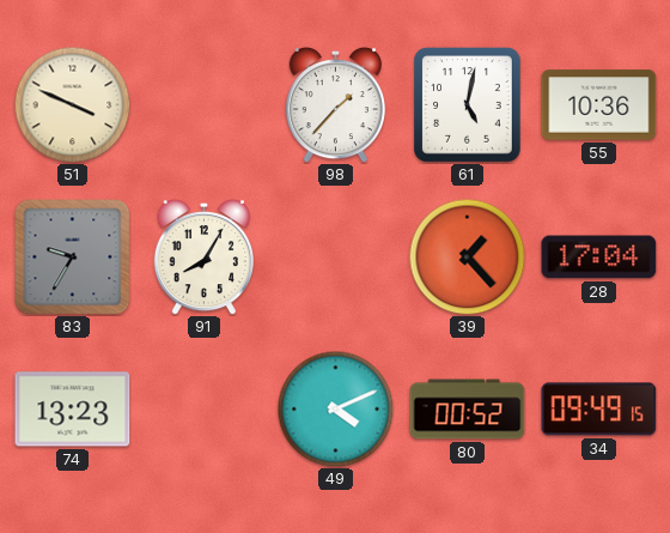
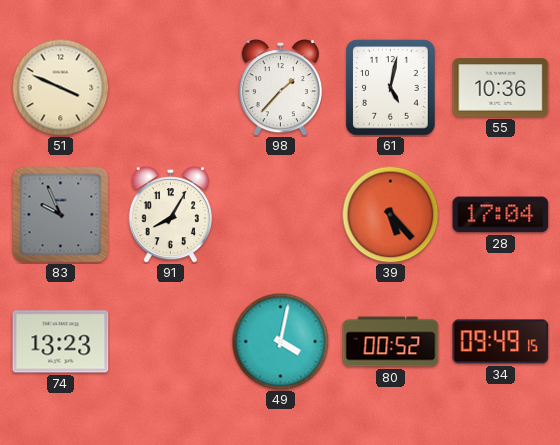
83: 9:35 -> 9:56 (61, 215)
39: 1:23 -> 5:23 (390, 214)
49: 4:11 -> 4:02 (280, 341)
